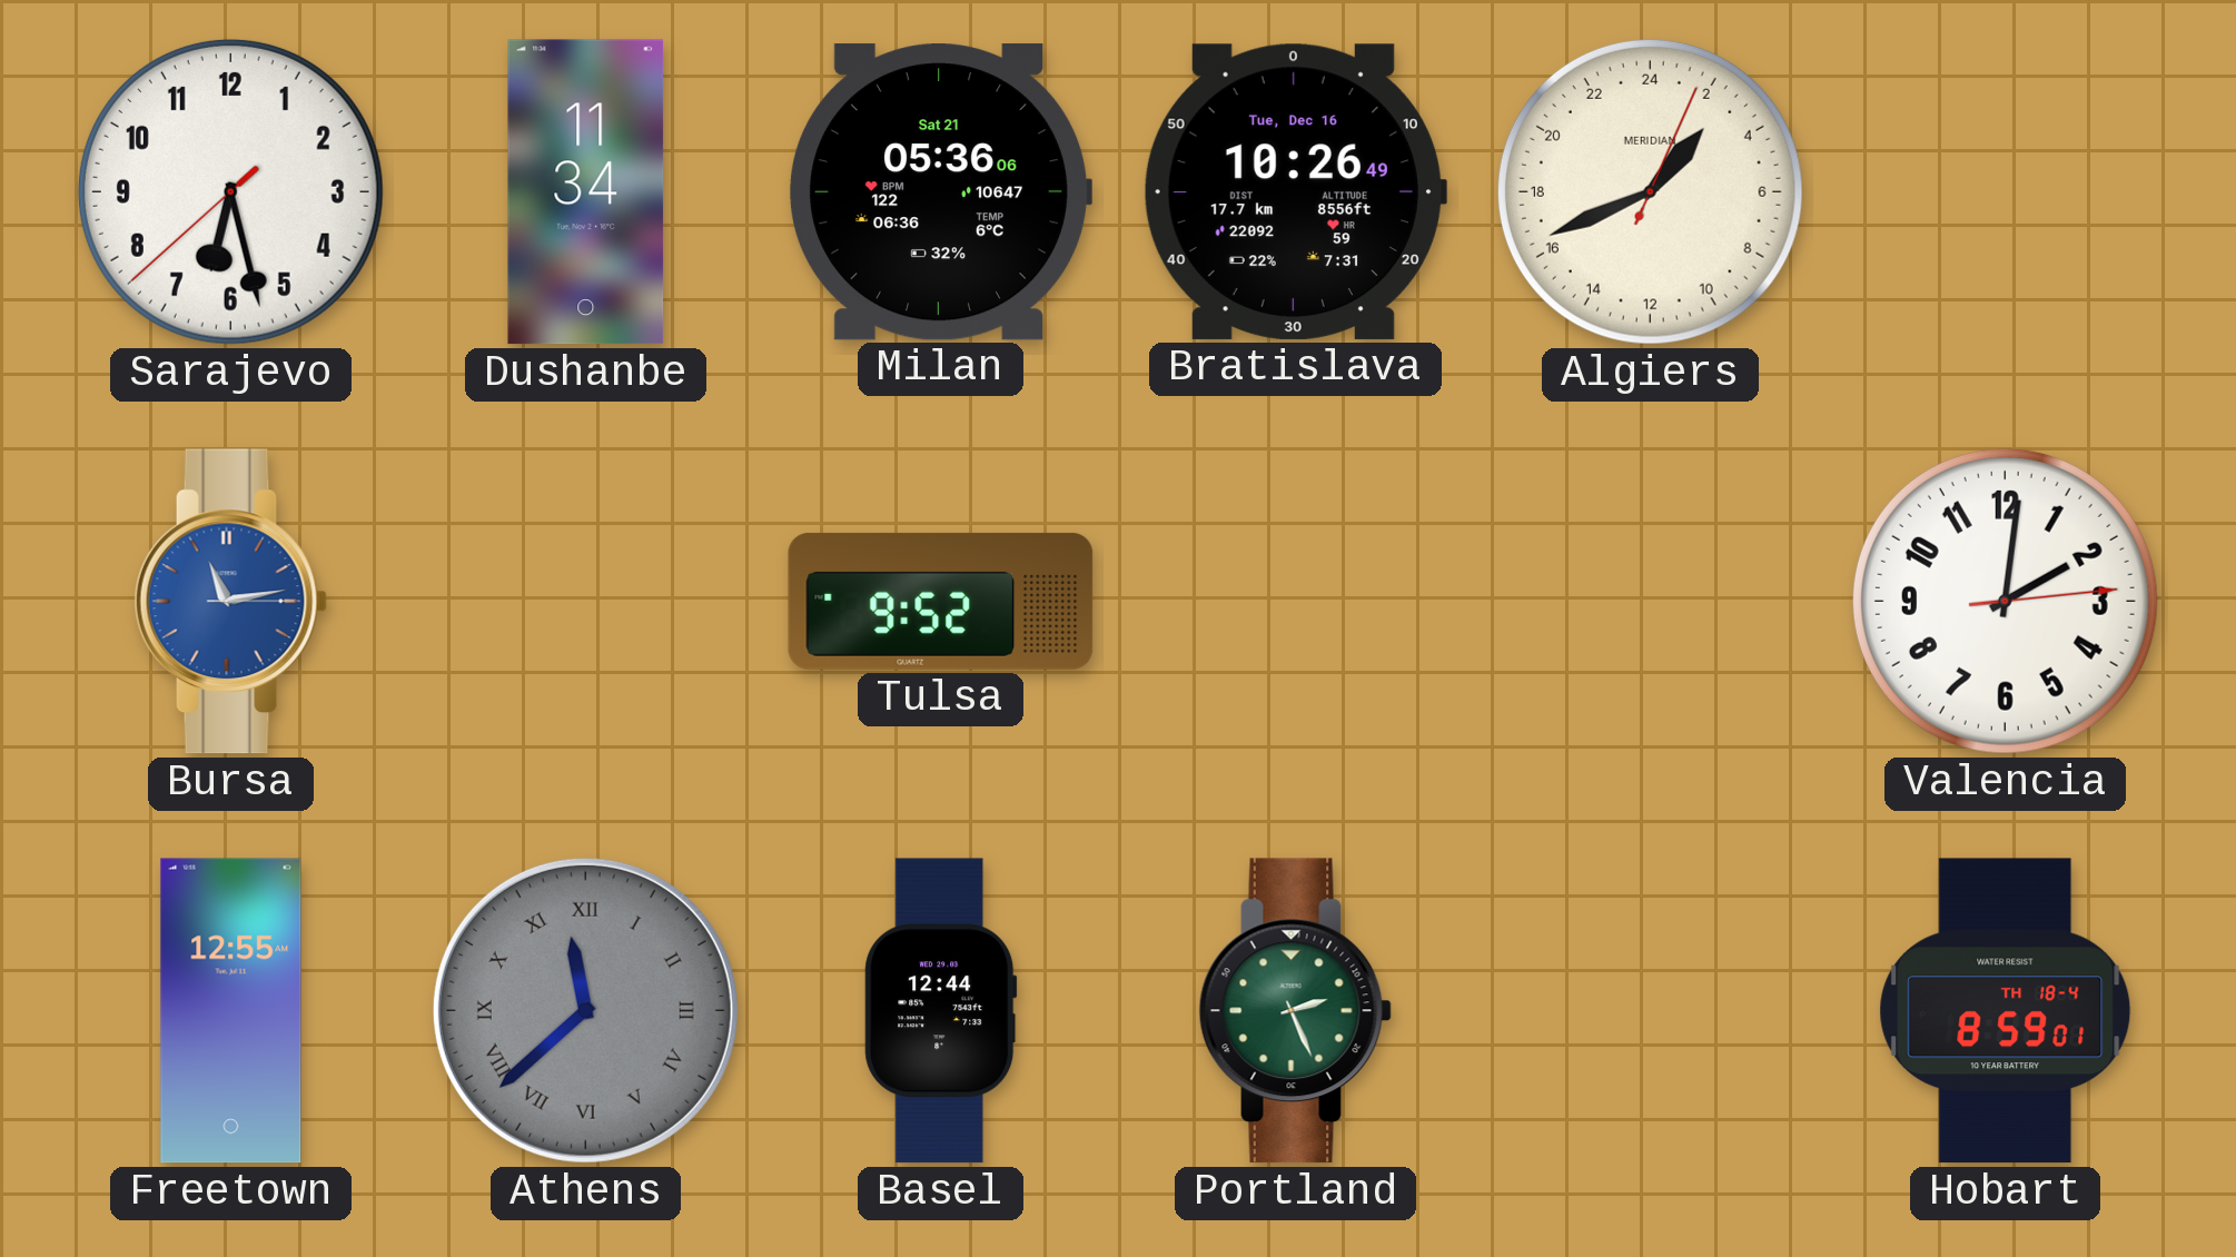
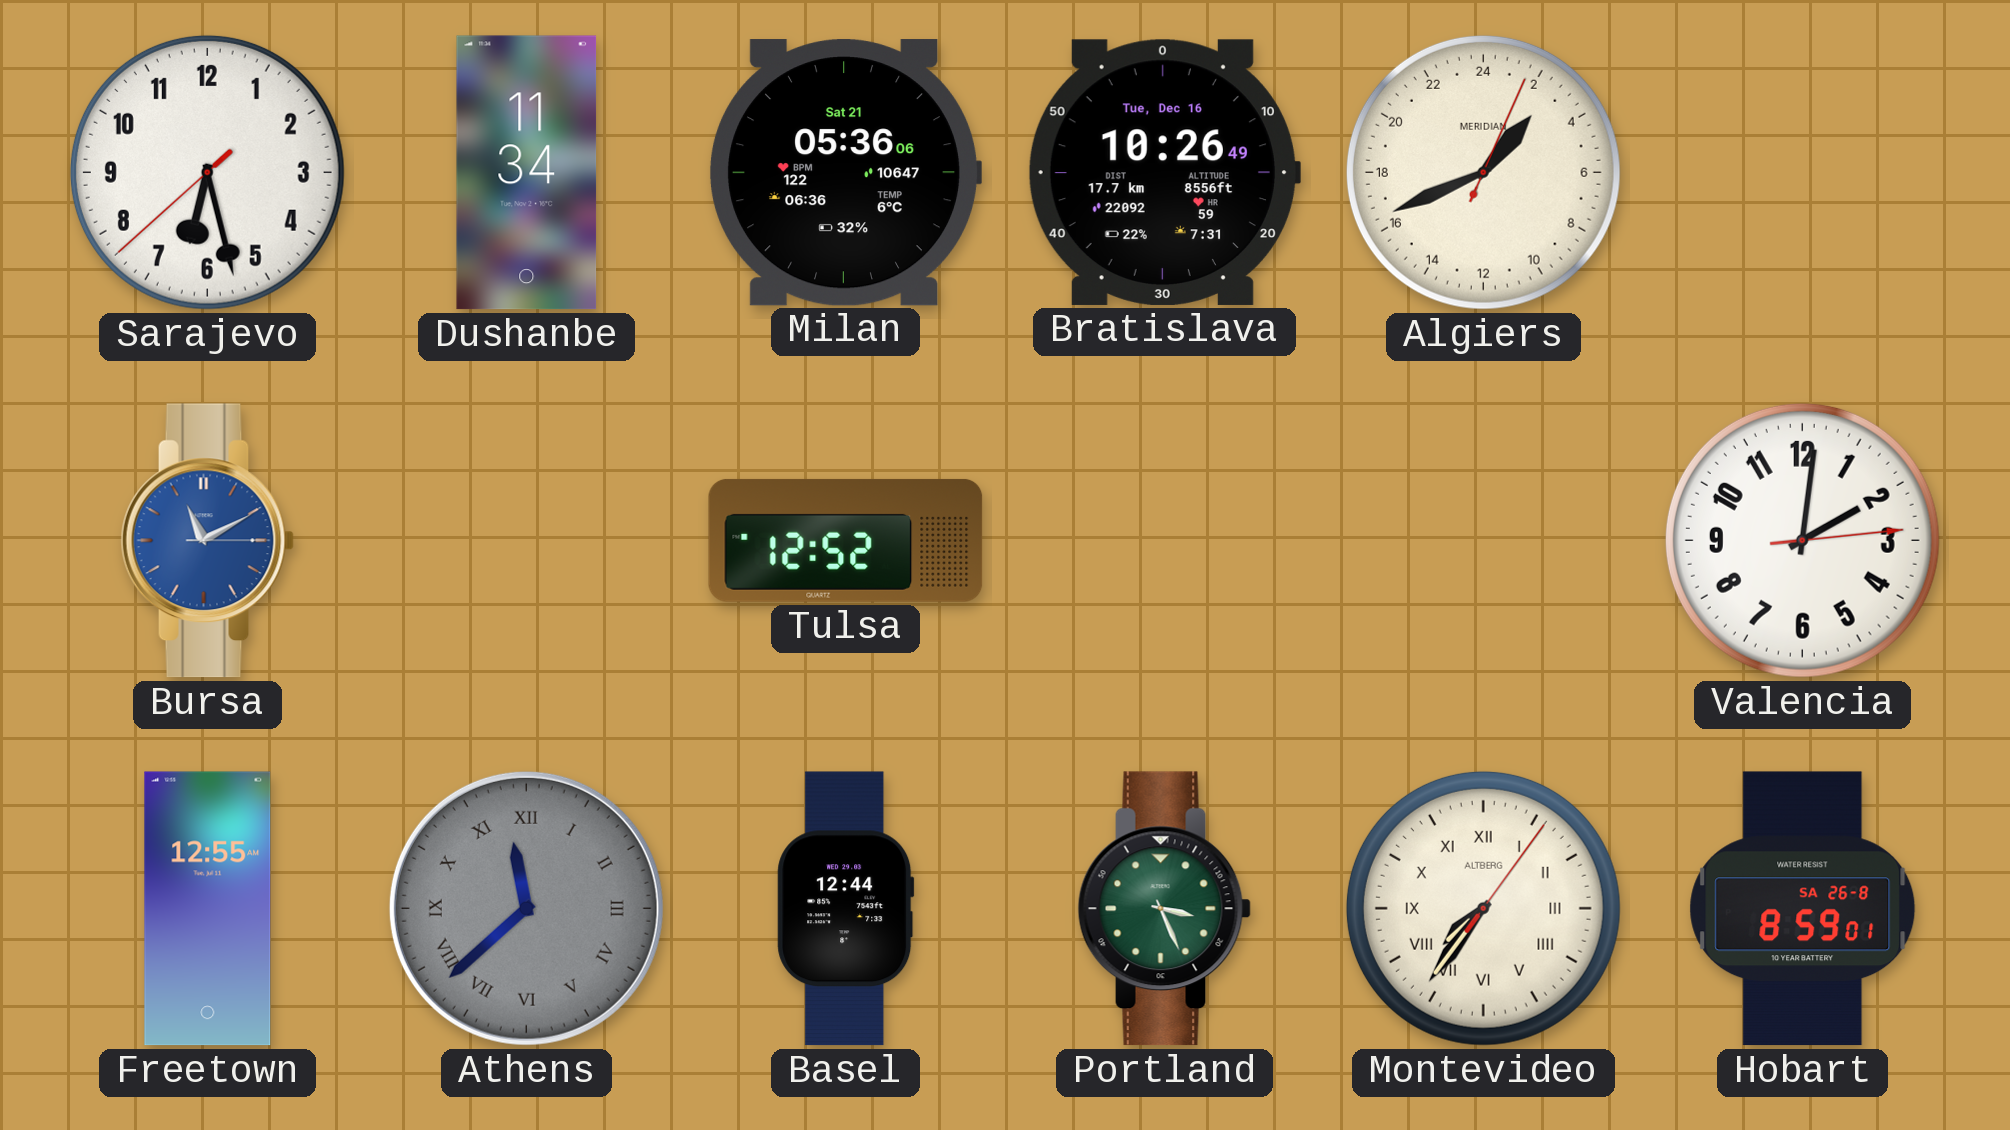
Bursa: 11:13 -> 11:10 (207, 541)
Tulsa: 9:52 -> 12:52 (846, 540)
Portland: 2:26 -> 3:26 (1164, 909)
Montevideo: none -> 7:36 (1483, 908)
Hobart date: TH 18-4 -> SA 26-8 (1803, 909)
